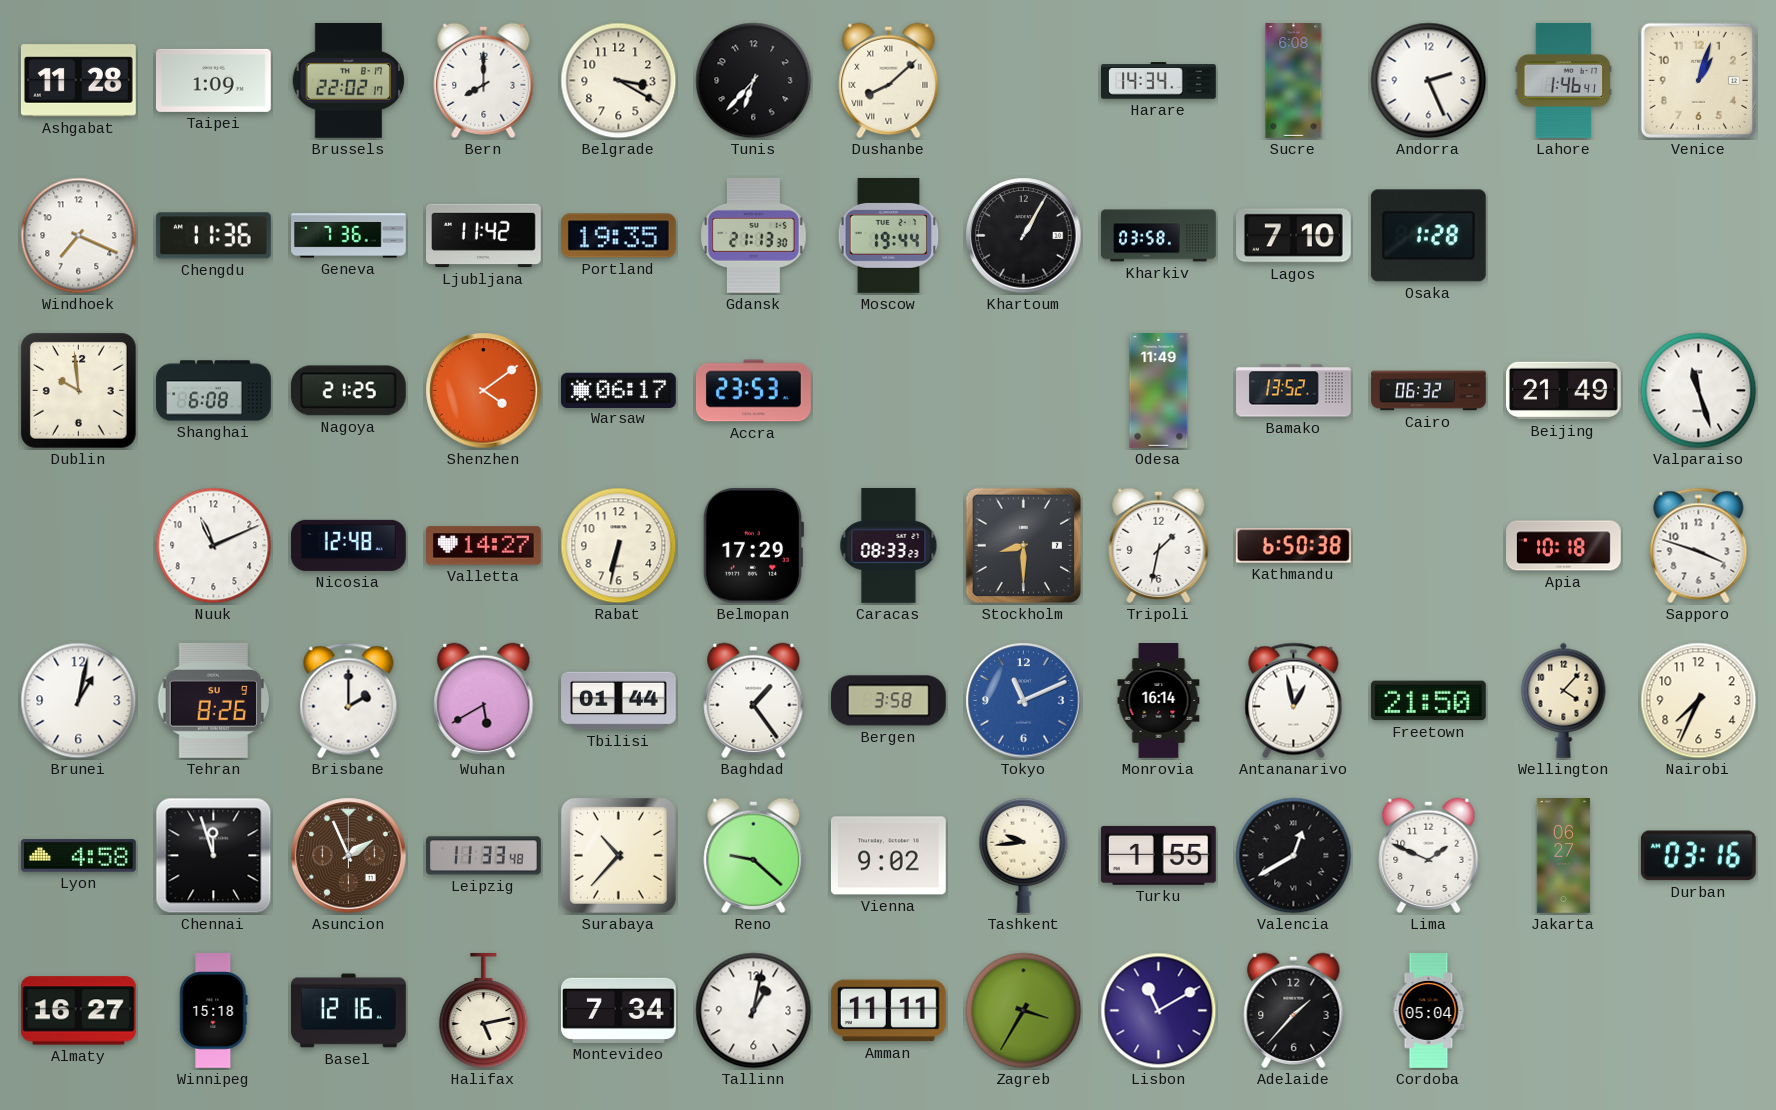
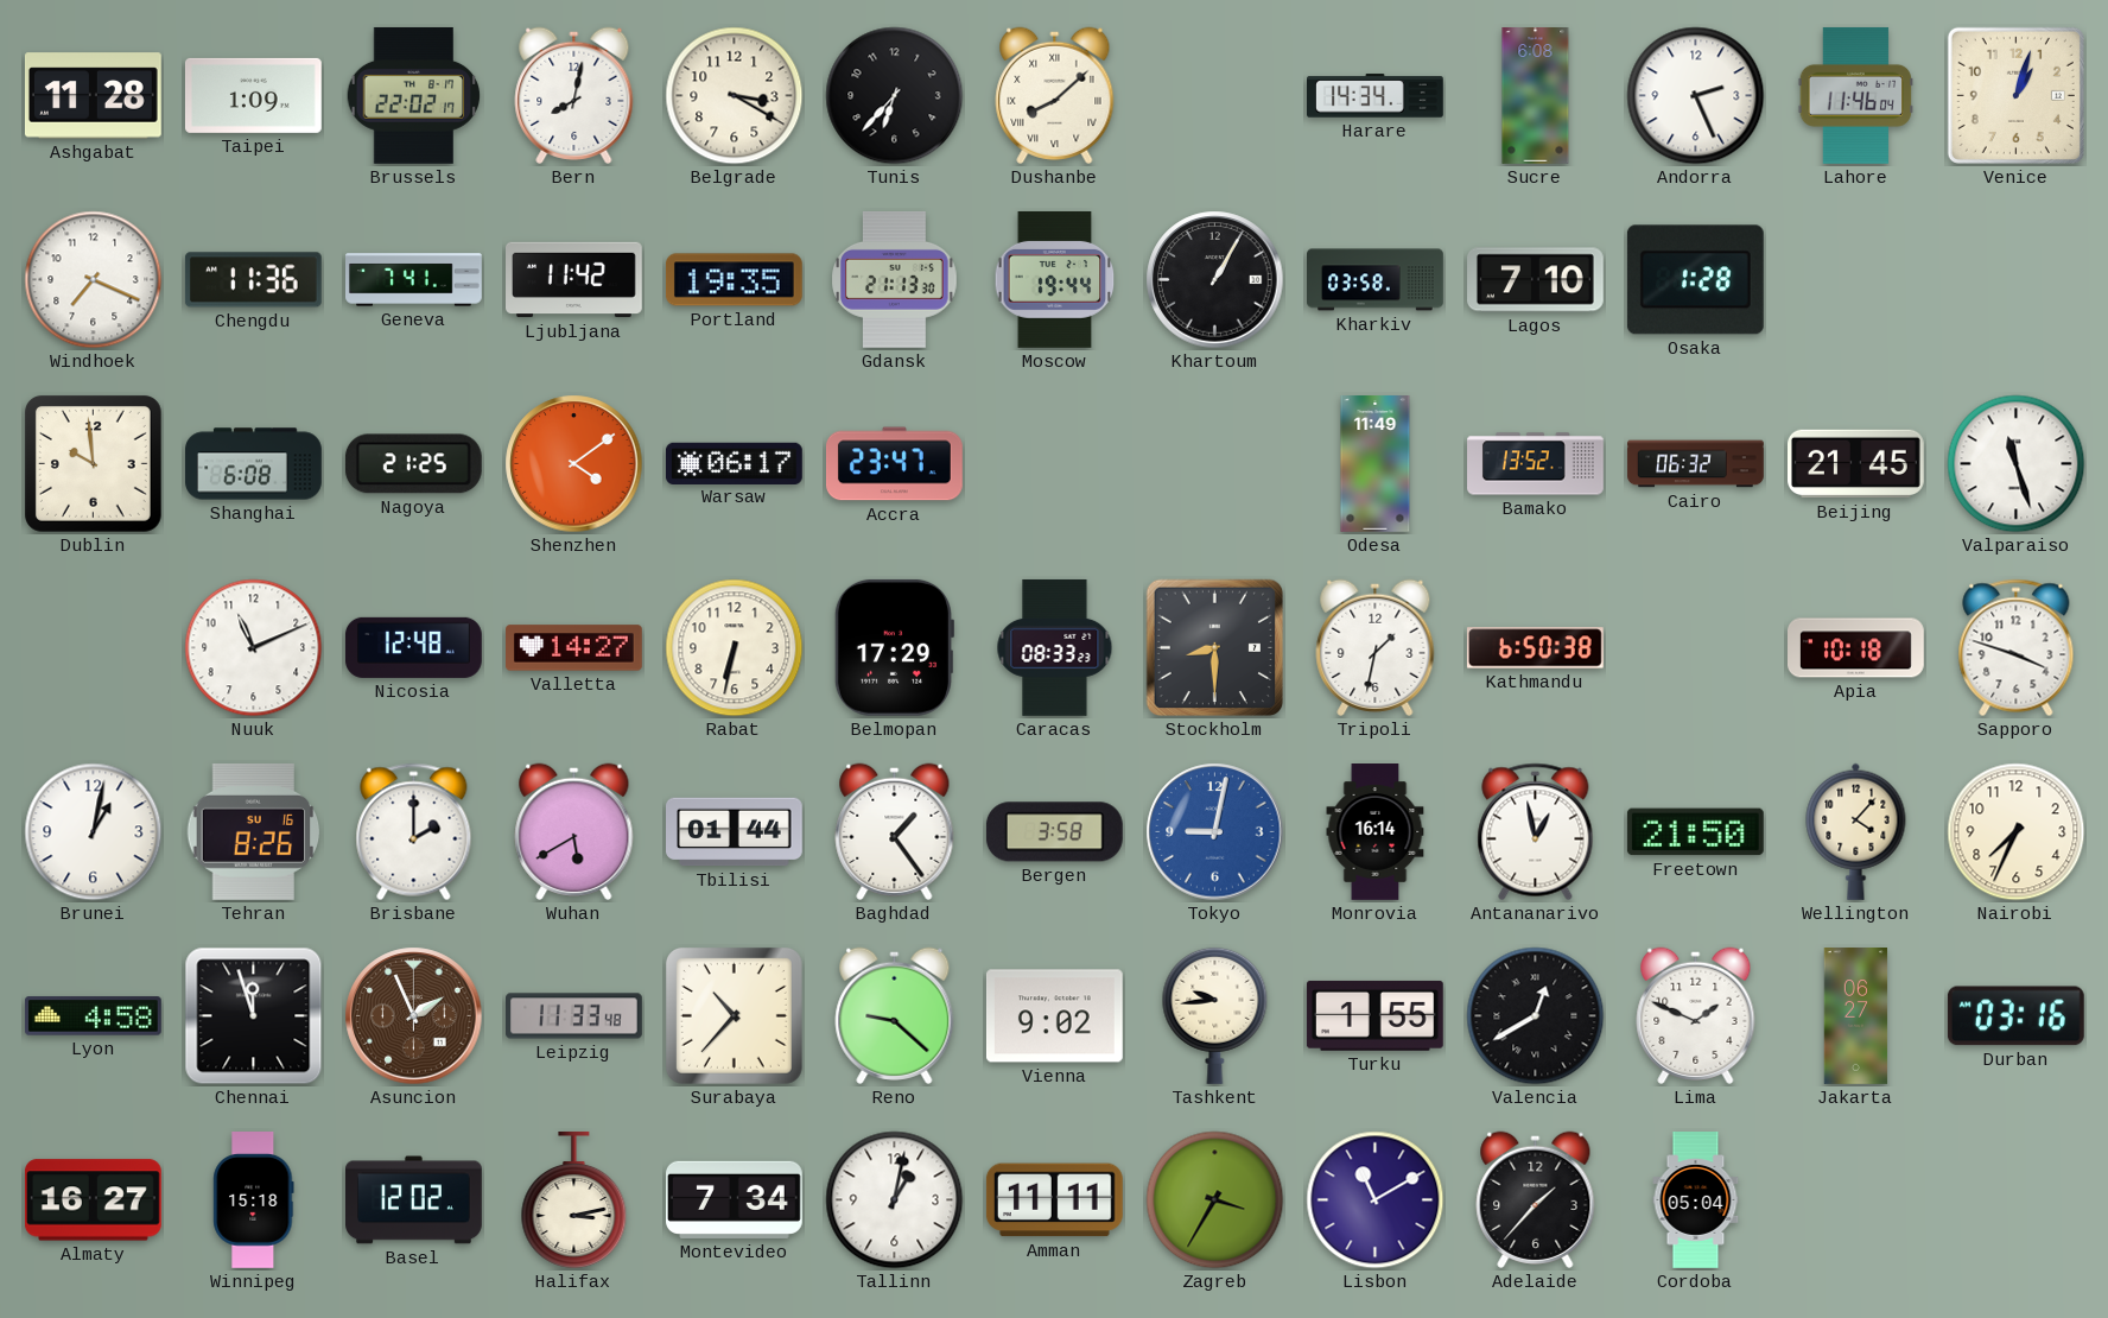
Bern: 8:00 -> 8:02 (574, 95)
Lahore: 1:46 -> 11:46 (1856, 95)
Geneva: 7:36 -> 7:41 (414, 280)
Accra: 23:53 -> 23:47 (894, 464)
Beijing: 21:49 -> 21:45 (1856, 464)
Tehran date: SU 9 -> SU 16 (254, 831)
Tokyo: 11:11 -> 9:02 (1215, 832)
Basel: 12:16 -> 12:02 (414, 1200)
Halifax: 5:13 -> 3:13 (574, 1199)
